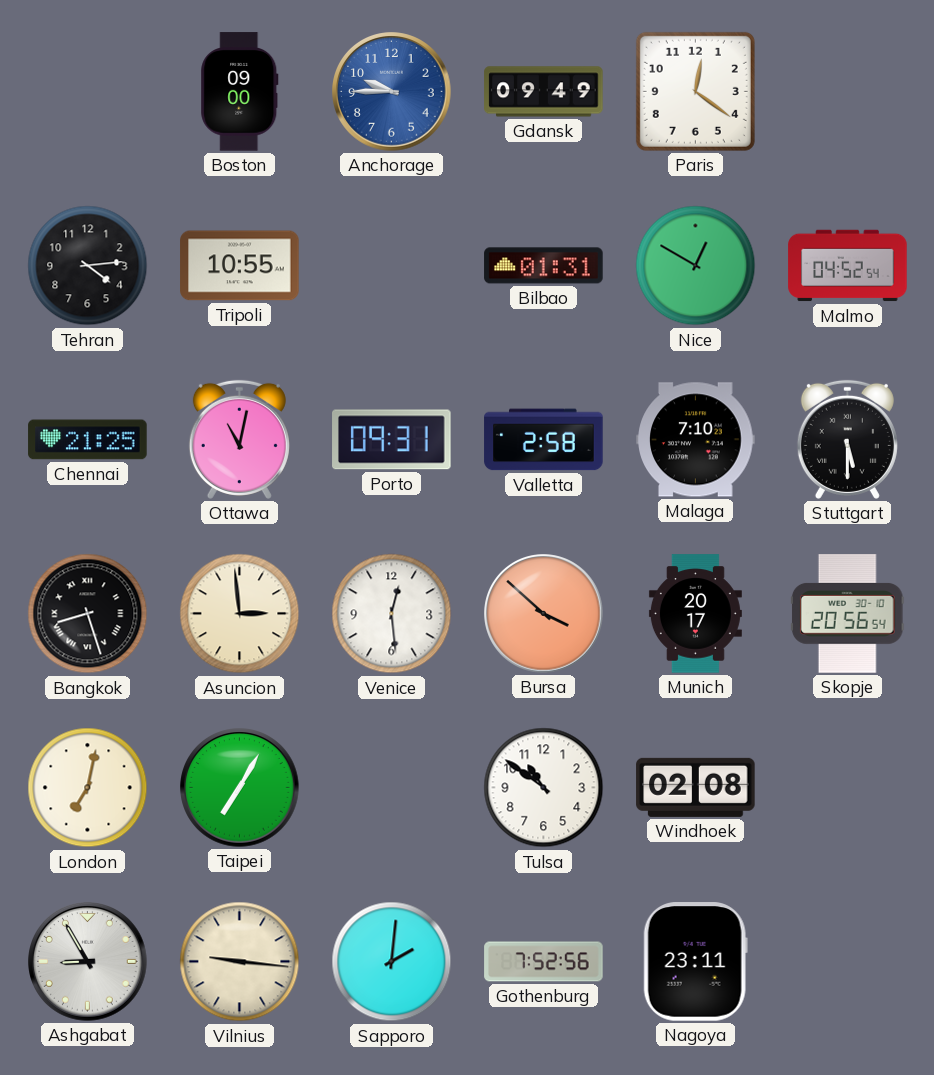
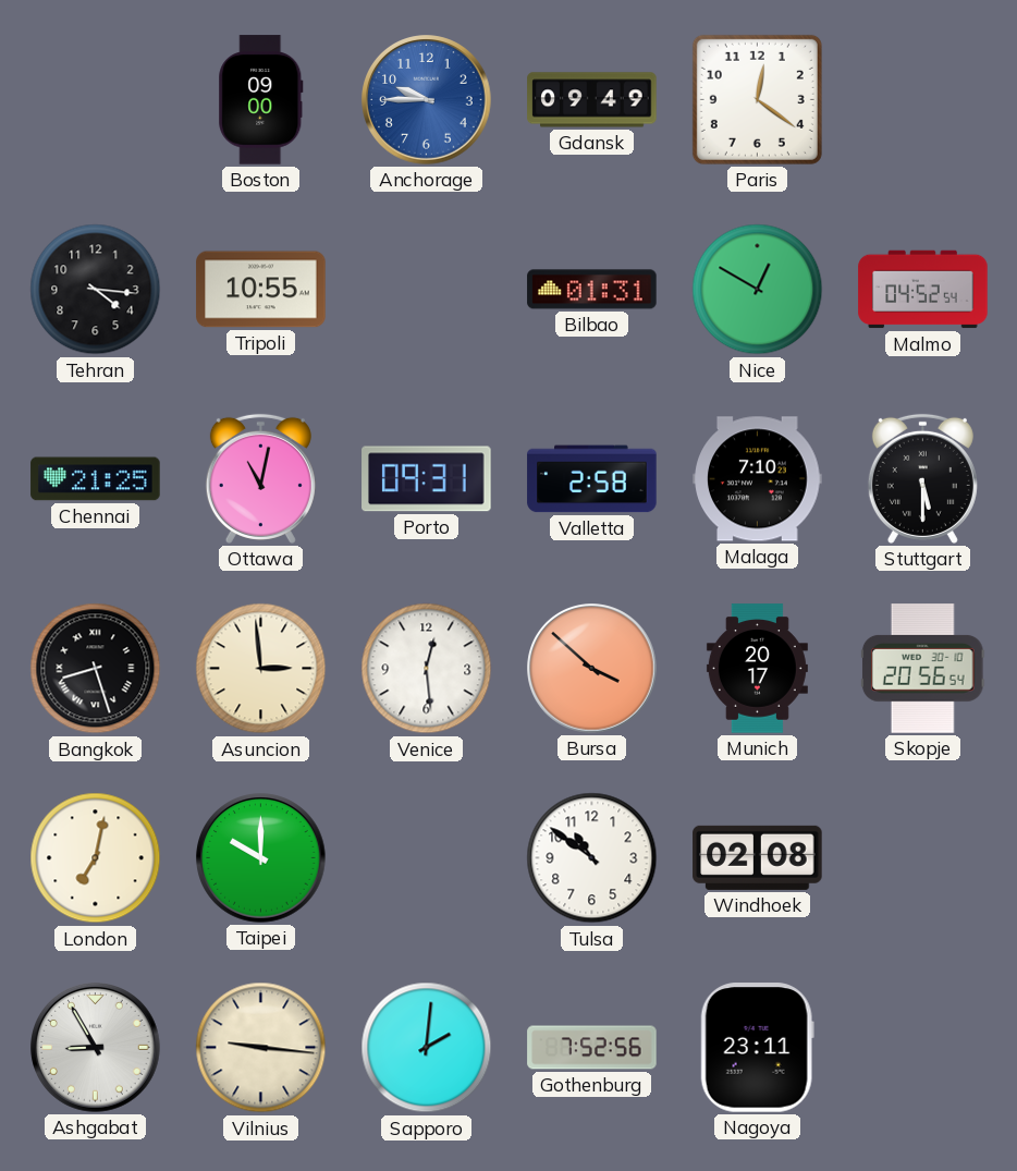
Tehran: 4:14 -> 4:16 (96, 290)
Taipei: 7:05 -> 10:00 (261, 858)
